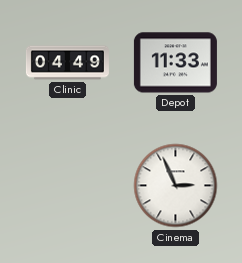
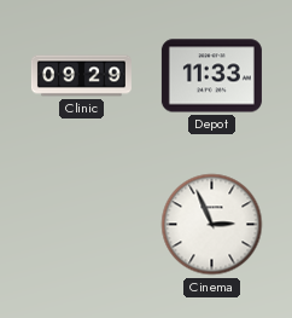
Clinic: 04:49 -> 09:29 (81, 76)
